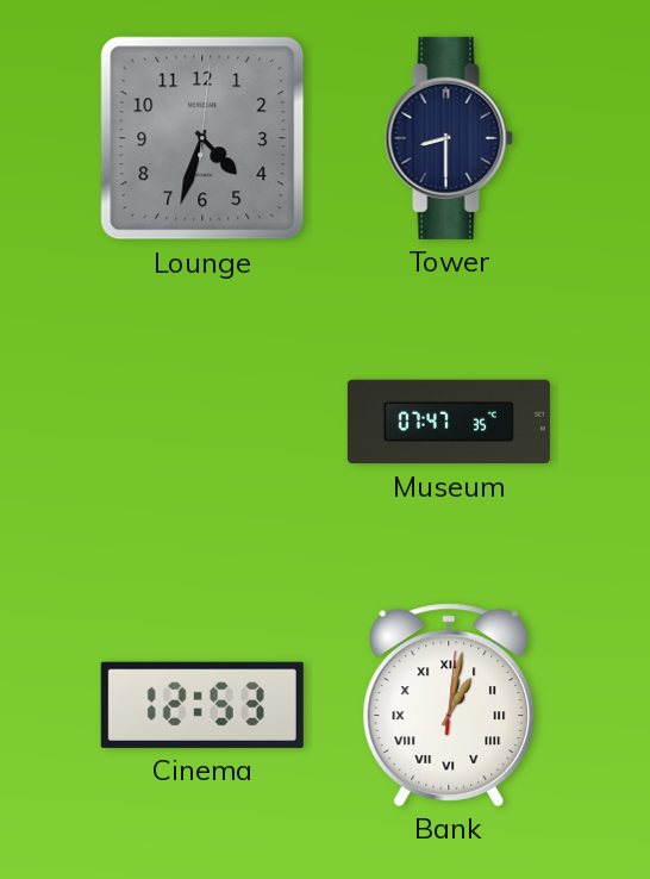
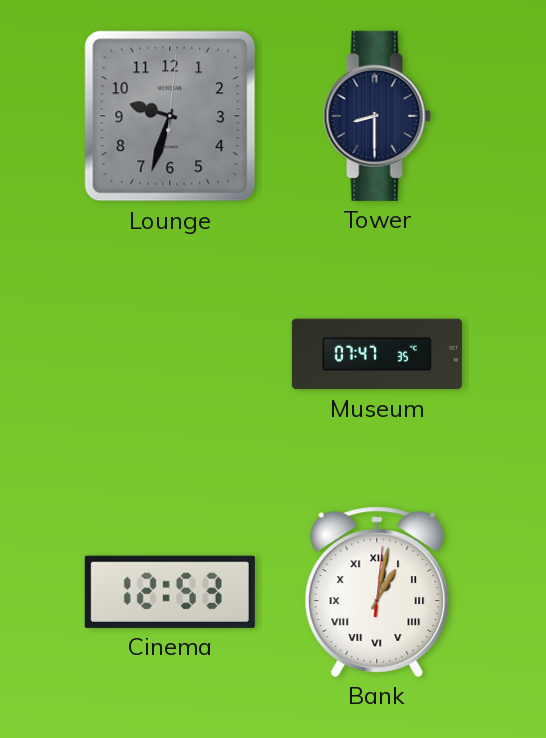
Lounge: 4:33 -> 9:33 (170, 116)
